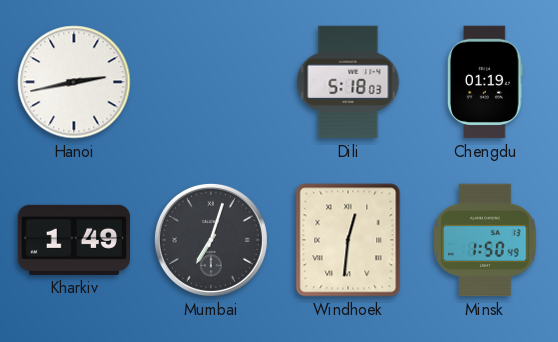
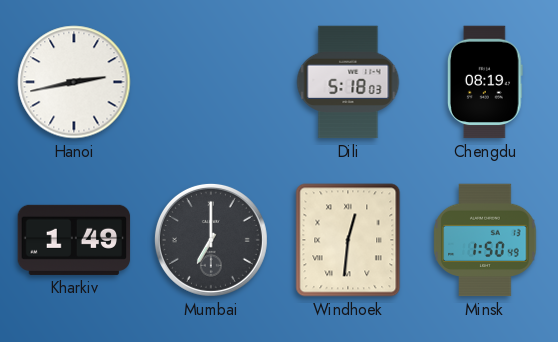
Chengdu: 01:19 -> 08:19 (485, 82)
Mumbai: 7:03 -> 7:00 (211, 240)
